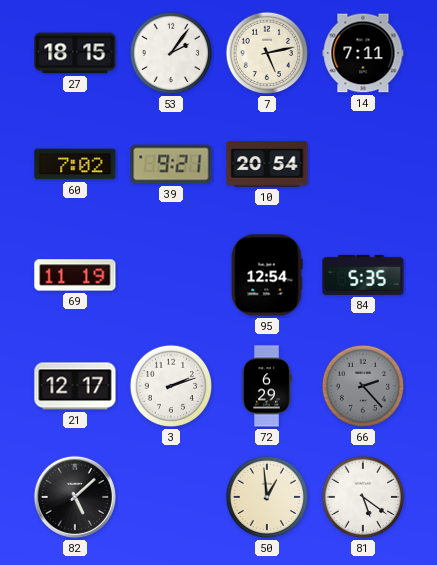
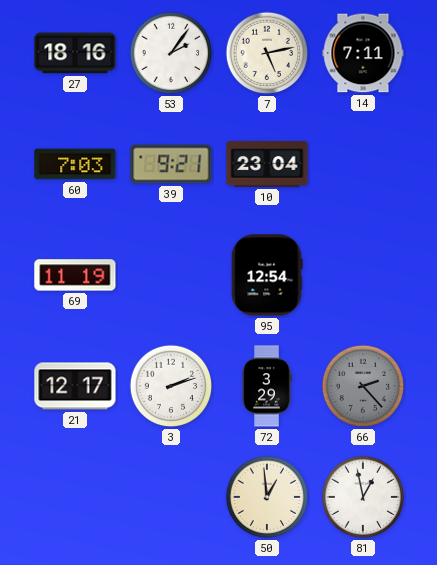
27: 18:15 -> 18:16 (75, 53)
60: 7:02 -> 7:03 (75, 164)
10: 20:54 -> 23:04 (267, 164)
84: 5:35 -> none (363, 275)
72: 6:29 -> 3:29 (267, 386)
82: 5:08 -> none (75, 497)
81: 5:21 -> 12:58 (363, 497)
